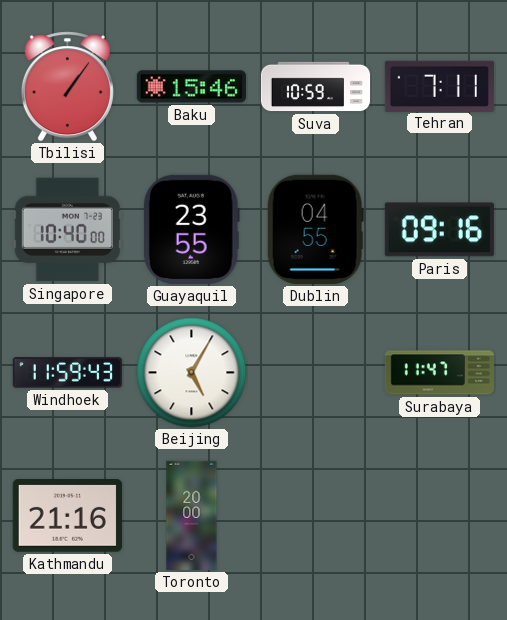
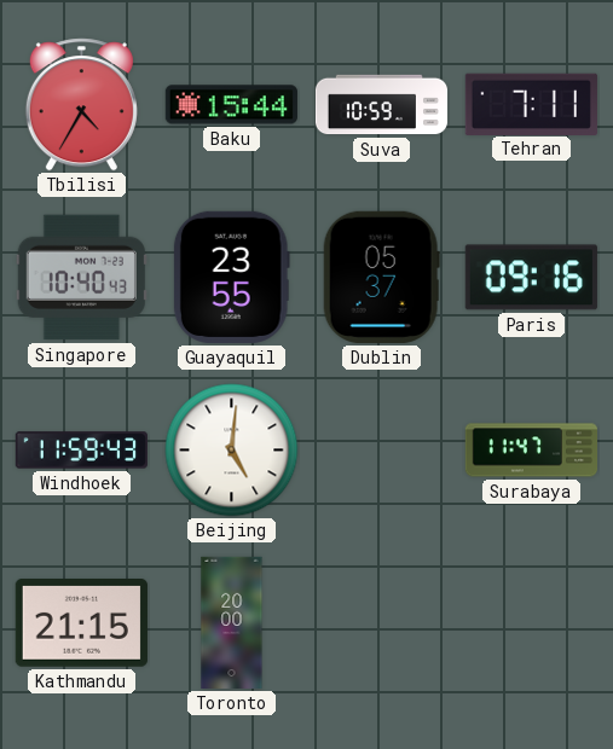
Tbilisi: 1:06 -> 4:35 (81, 105)
Baku: 15:46 -> 15:44 (231, 105)
Singapore: 10:40:00 -> 10:40:43 (81, 278)
Dublin: 04:55 -> 05:37 (381, 277)
Beijing: 5:05 -> 5:01 (232, 451)
Kathmandu: 21:16 -> 21:15 (81, 623)
